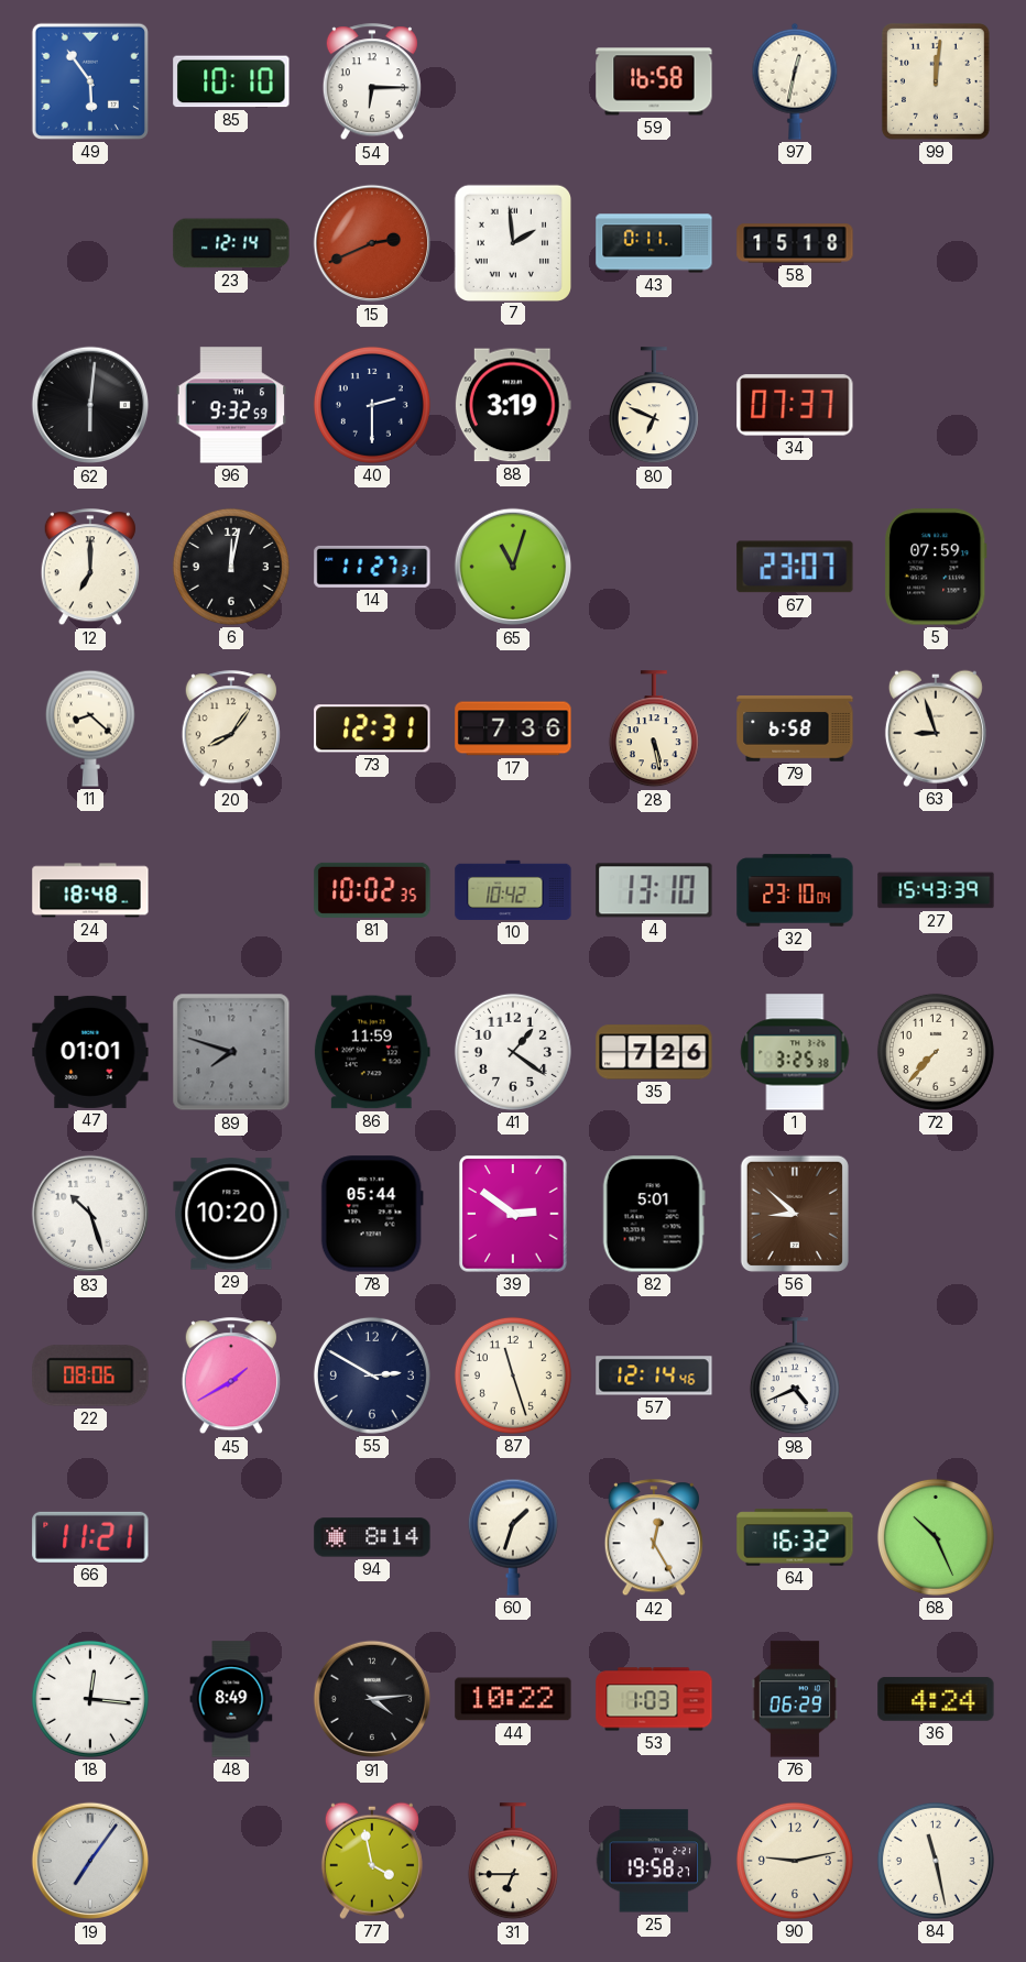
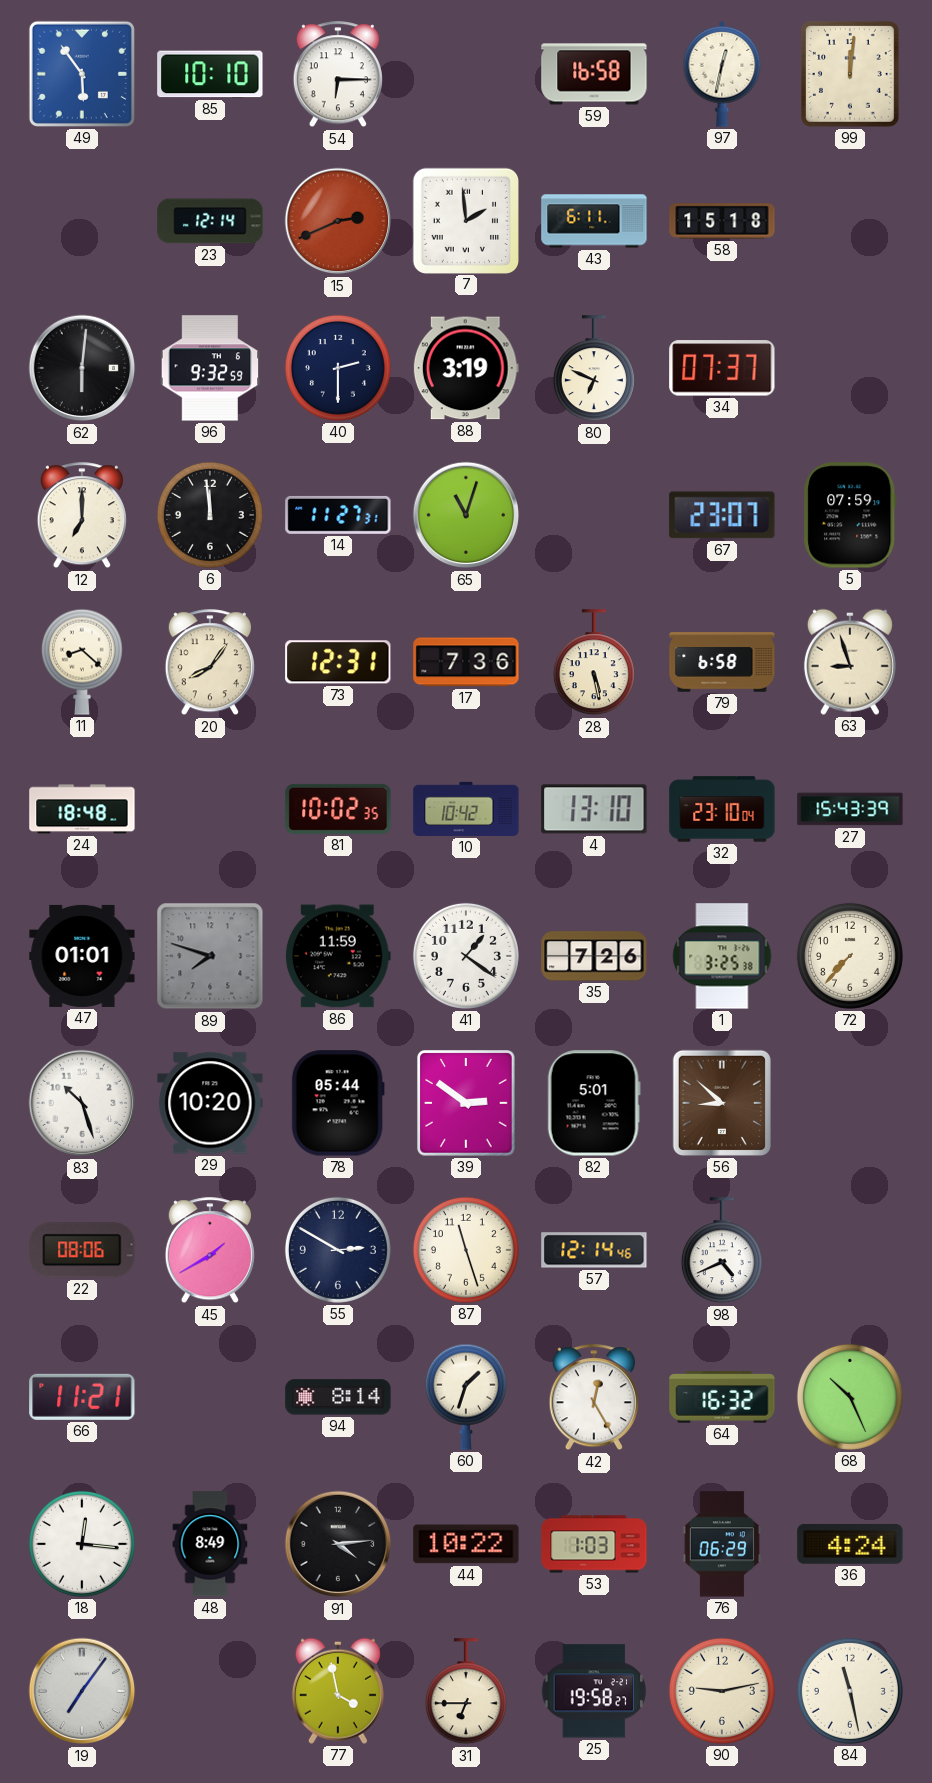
43: 0:11 -> 6:11 (594, 221)
6: 12:02 -> 11:59 (210, 515)
